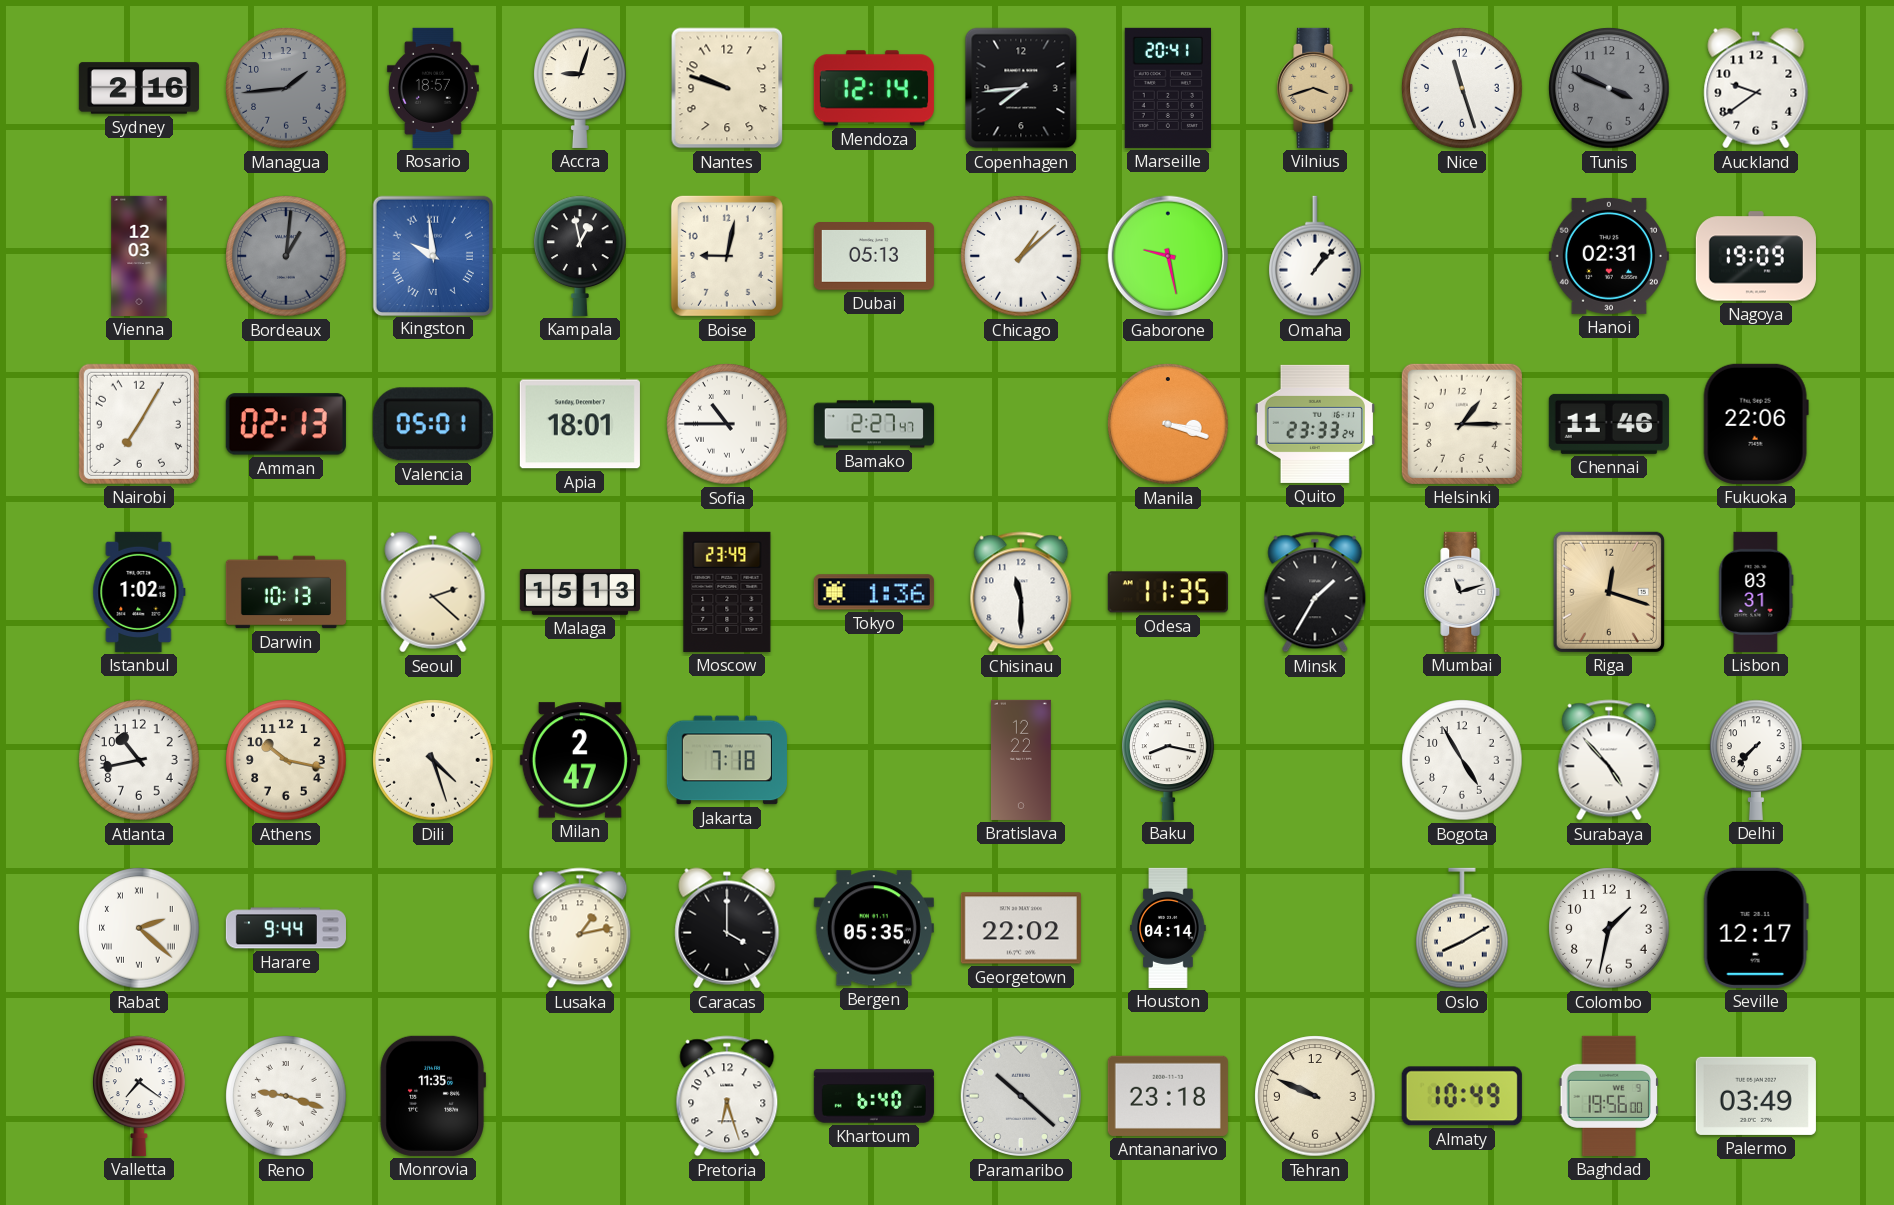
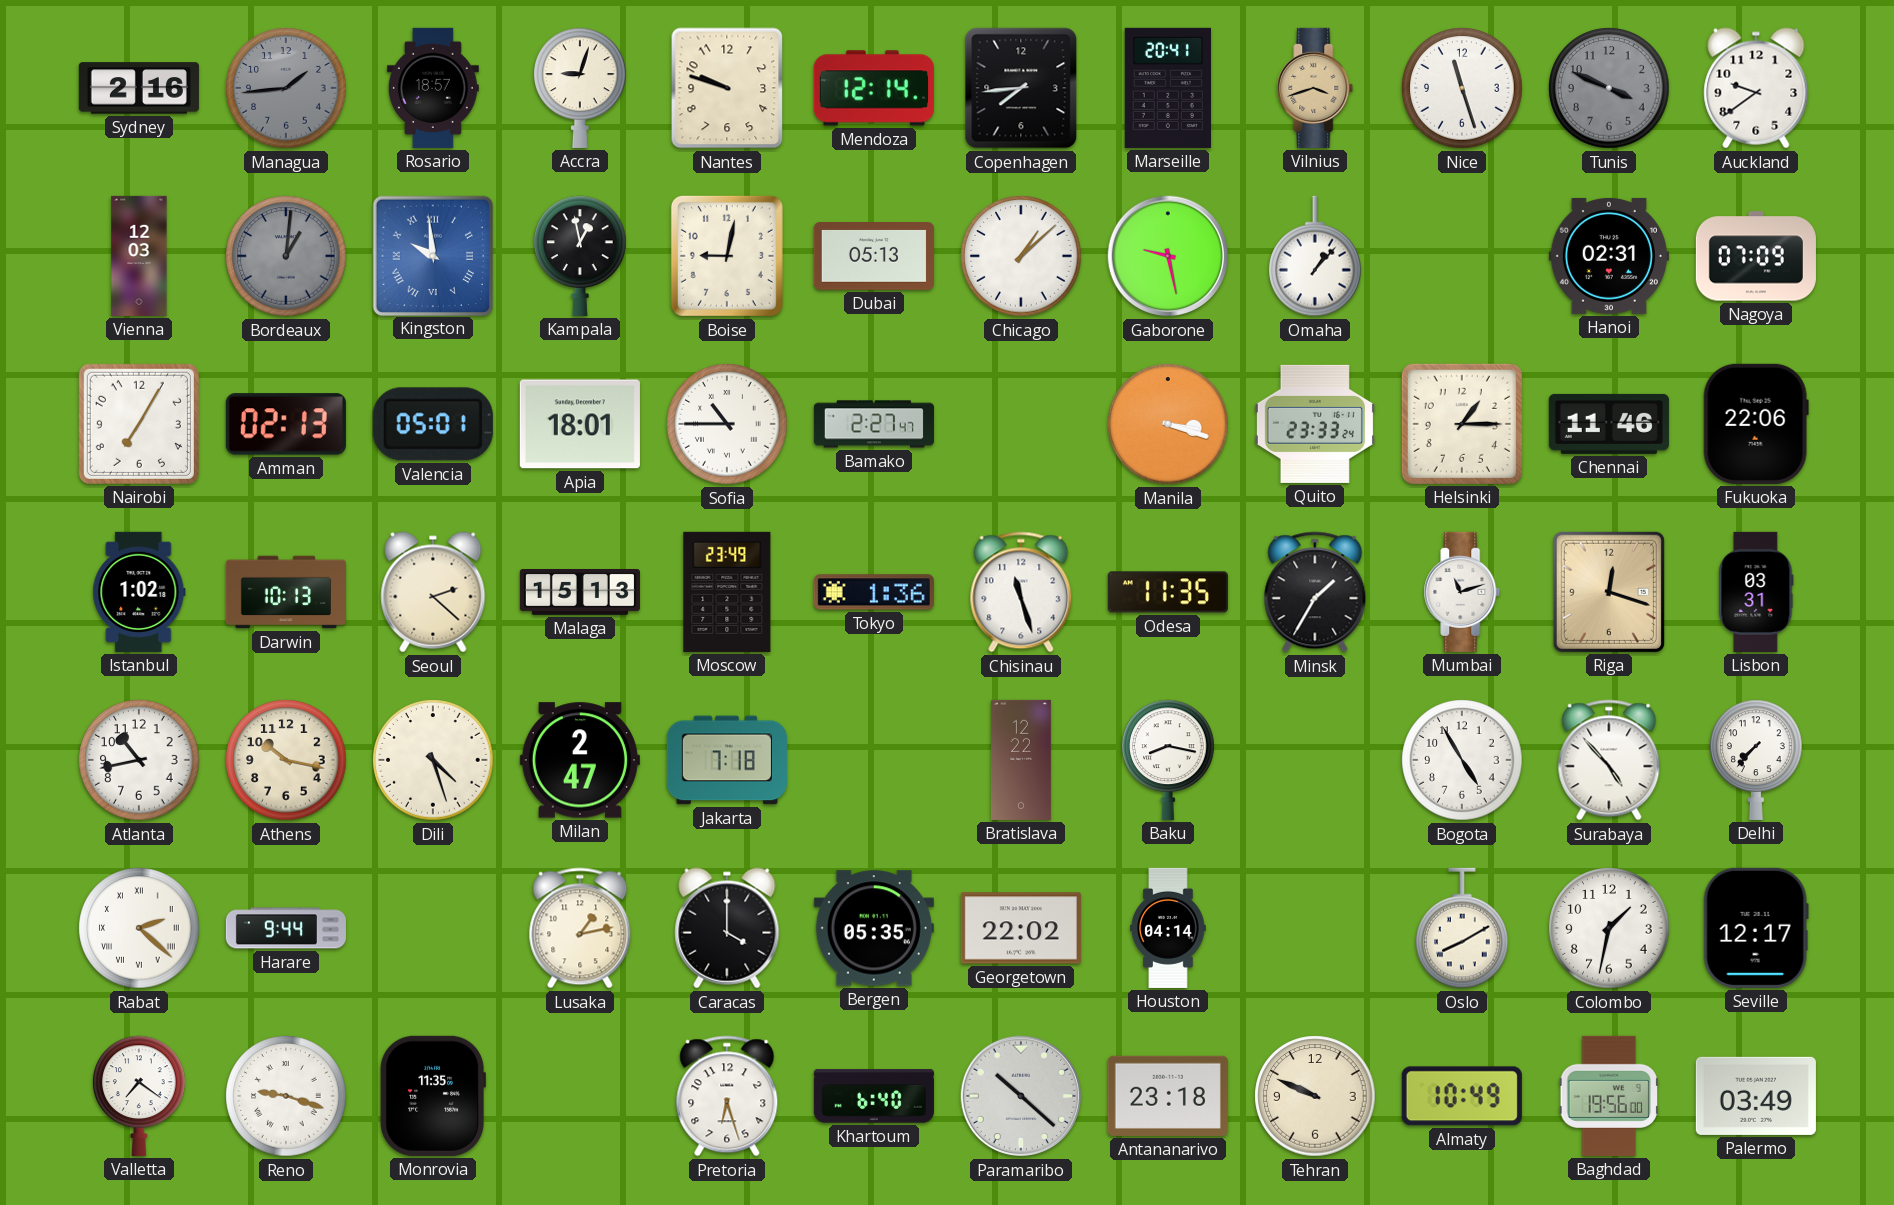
Nagoya: 19:09 -> 07:09 (1756, 256)
Chisinau: 11:30 -> 11:27 (1021, 592)
